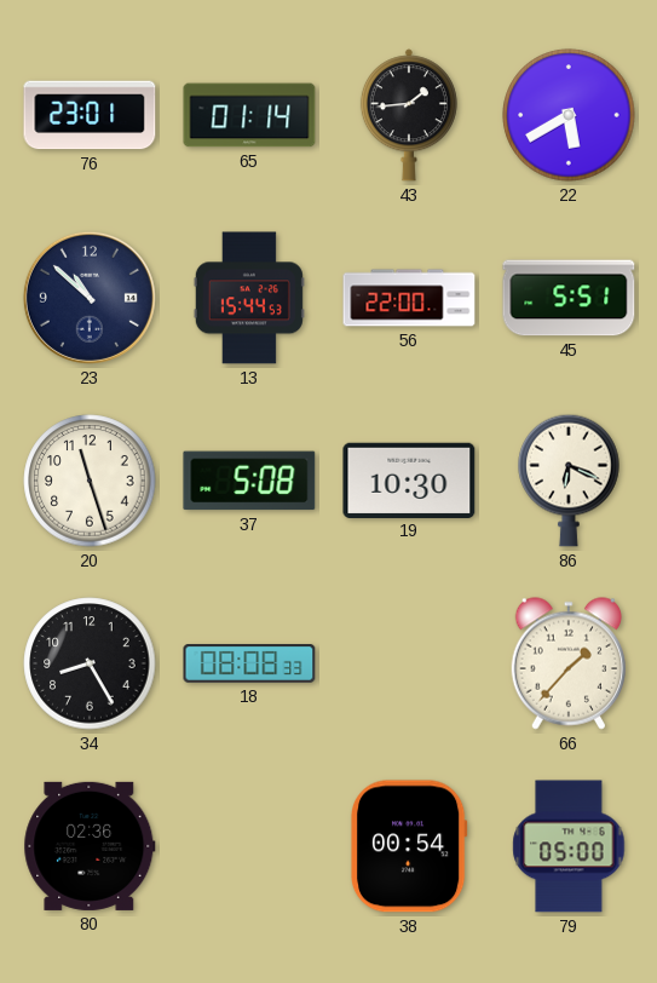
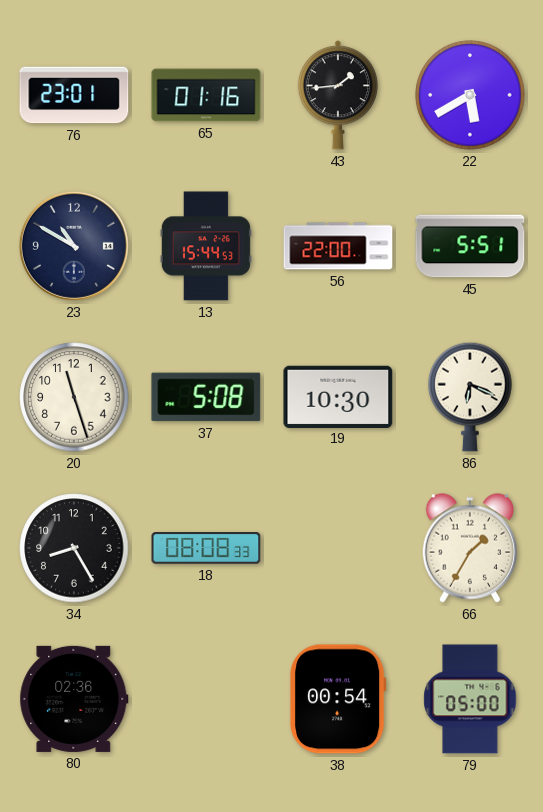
65: 01:14 -> 01:16 (206, 95)
23: 10:52 -> 10:50 (74, 246)
66: 1:37 -> 1:35 (469, 548)
